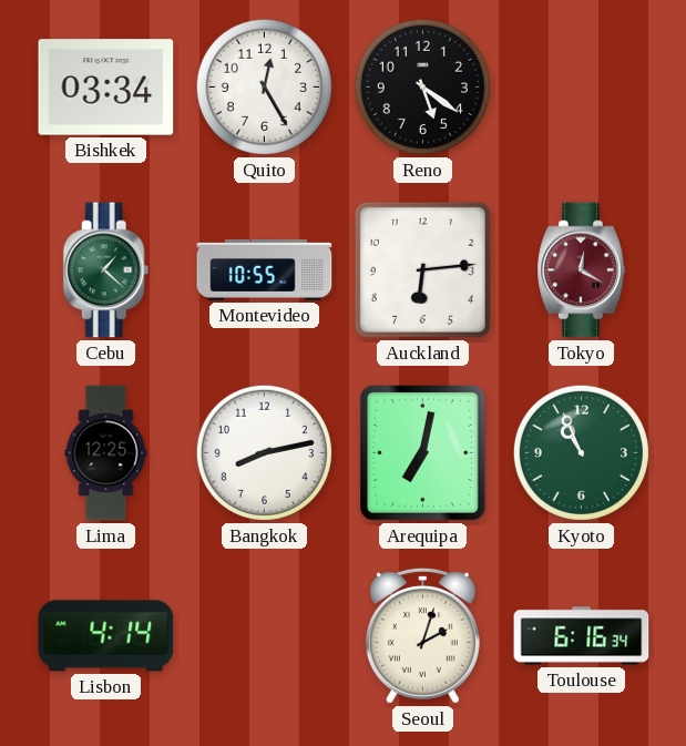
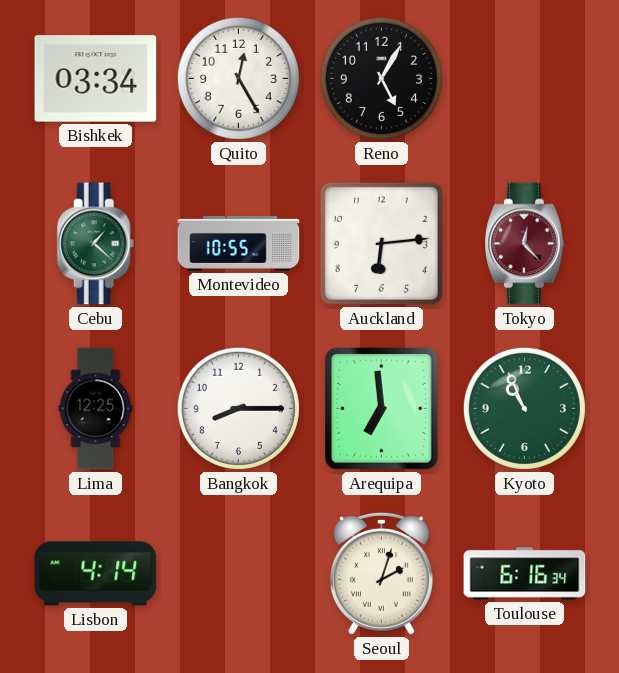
Reno: 5:21 -> 5:05 (381, 78)
Tokyo: 12:20 -> 12:23 (525, 244)
Bangkok: 8:13 -> 8:15 (238, 408)
Arequipa: 7:02 -> 6:59 (382, 409)
